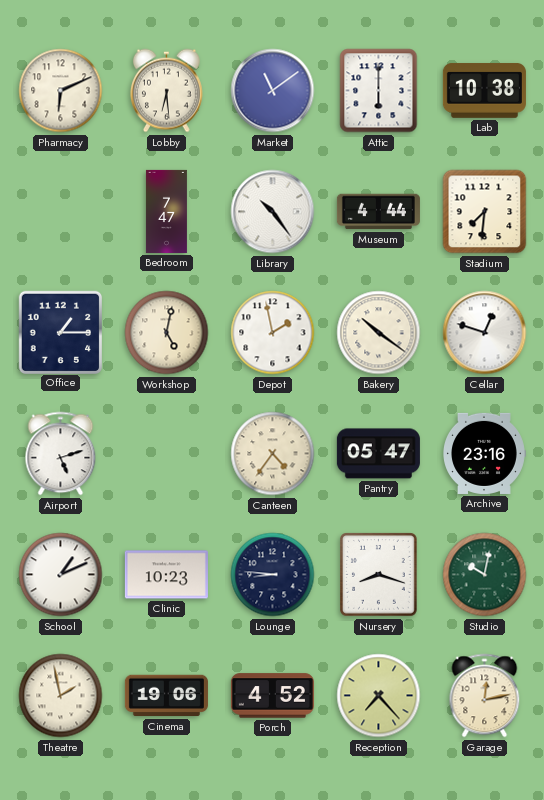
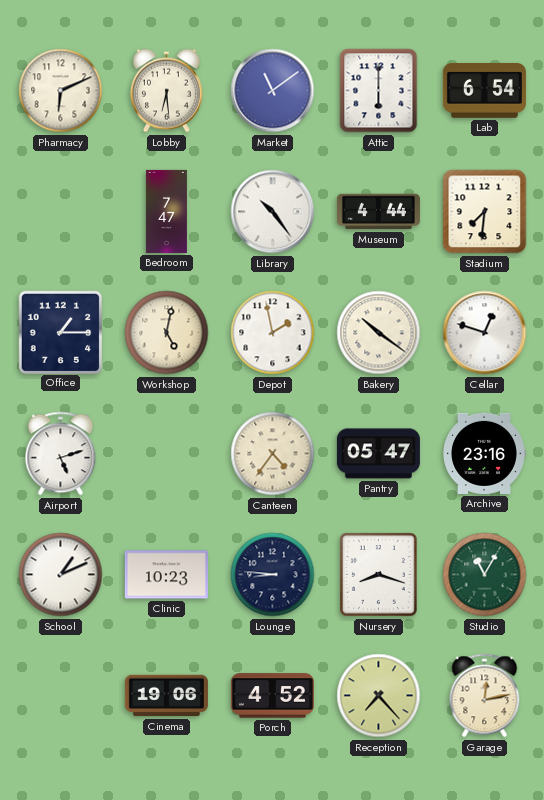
Lab: 10:38 -> 6:54 (484, 91)
Studio: 10:02 -> 11:05 (485, 575)
Theatre: 1:58 -> none (61, 696)
